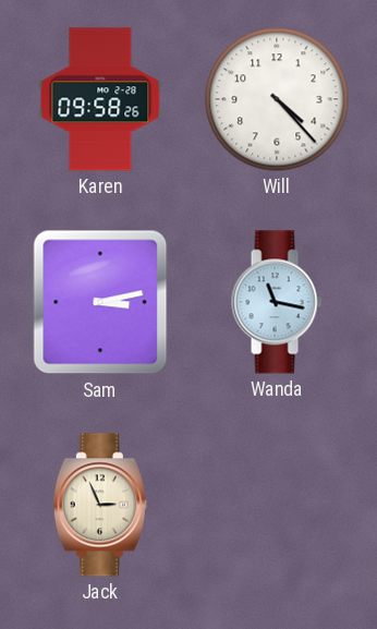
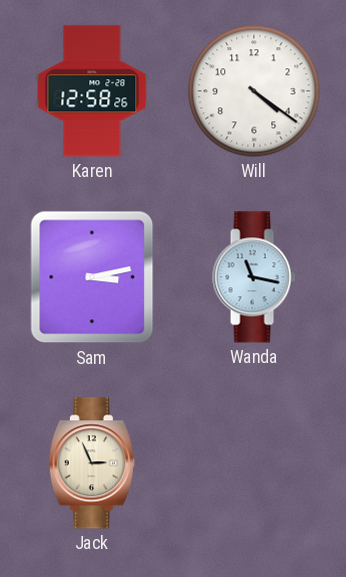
Karen: 09:58 -> 12:58 (92, 91)
Will: 4:23 -> 4:21 (254, 91)
